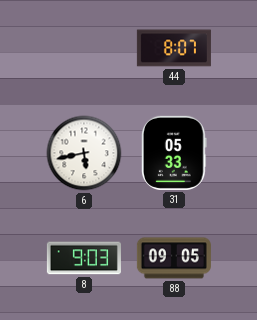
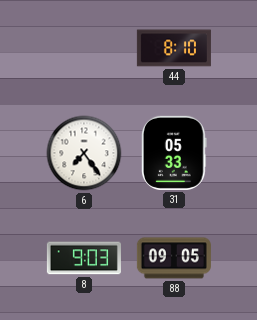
44: 8:07 -> 8:10 (174, 48)
6: 5:43 -> 7:24 (84, 153)
